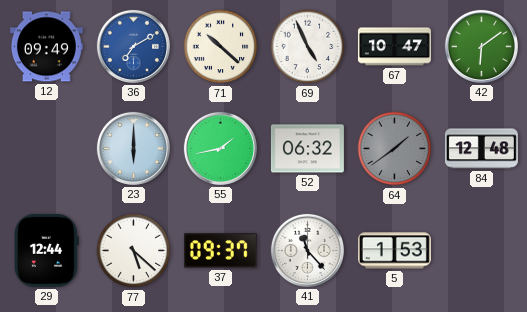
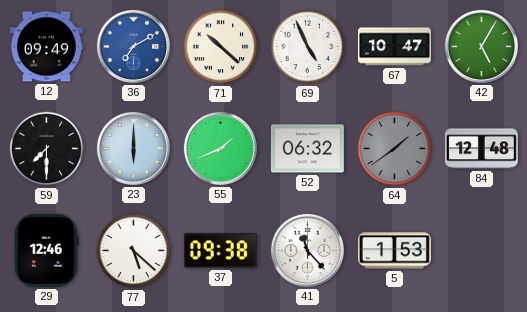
42: 6:09 -> 5:05 (481, 46)
59: none -> 7:30 (47, 149)
55: 1:43 -> 1:41 (220, 148)
29: 12:44 -> 12:46 (46, 250)
37: 09:37 -> 09:38 (220, 251)
